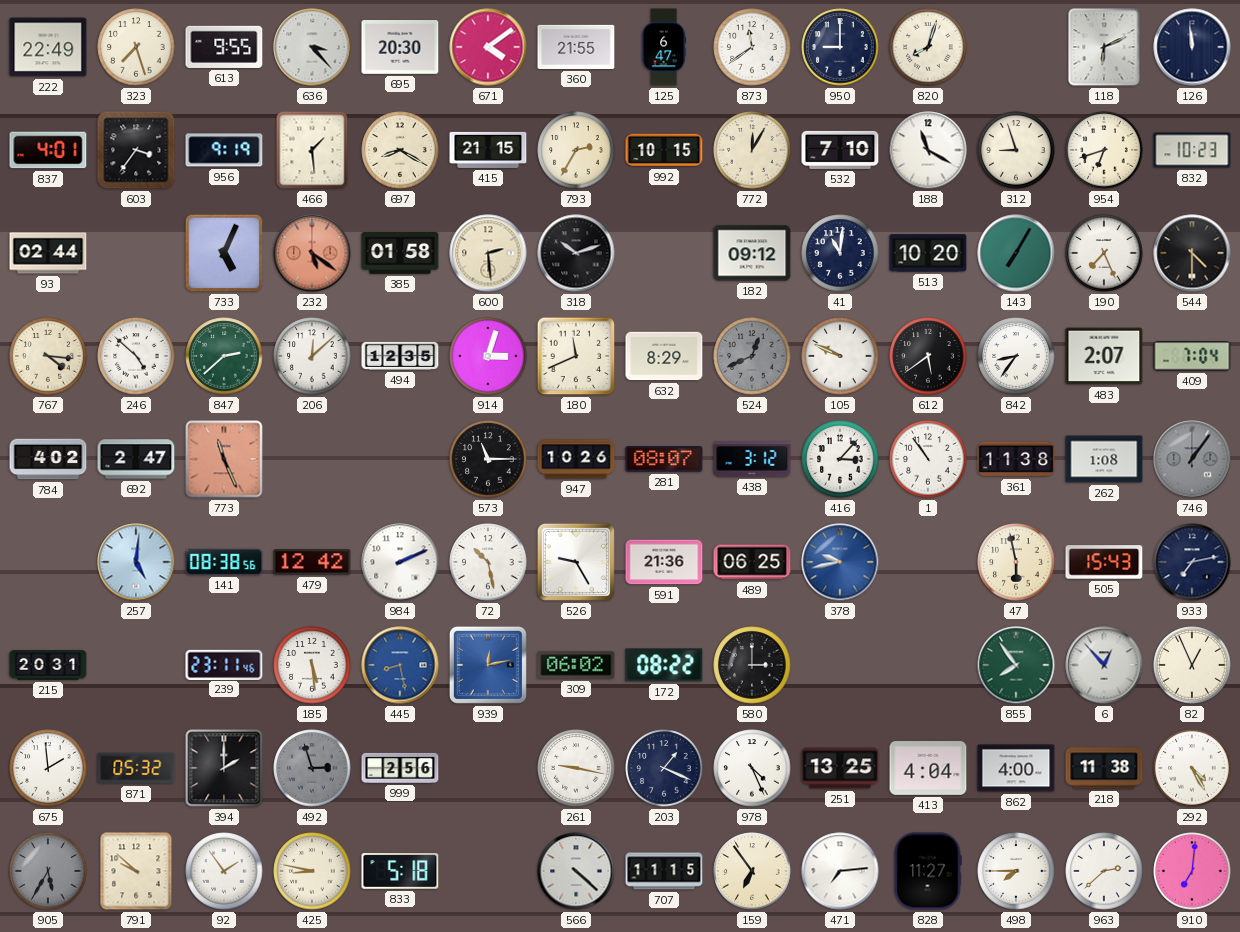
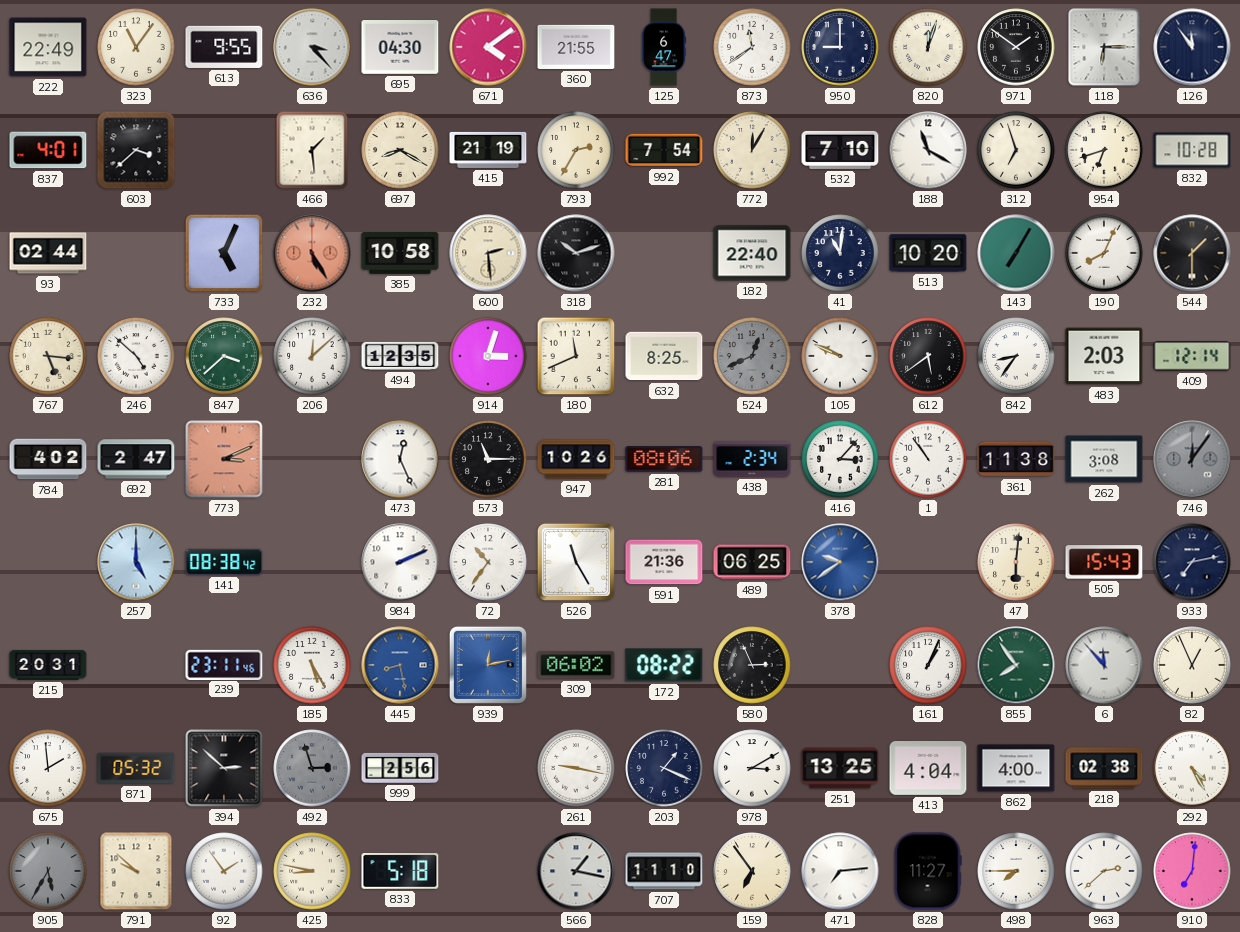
323: 7:27 -> 11:06 (136, 47)
695: 20:30 -> 04:30 (400, 48)
820: 8:03 -> 12:03 (928, 47)
971: none -> 1:51 (1016, 47)
118: 6:11 -> 6:15 (1104, 47)
126: 11:59 -> 11:54 (1192, 47)
603: 3:36 -> 3:38 (136, 150)
956: 9:19 -> none (224, 150)
415: 21:15 -> 21:19 (488, 150)
992: 10:15 -> 7:54 (664, 150)
312: 8:57 -> 6:57 (1016, 150)
832: 10:23 -> 10:28 (1192, 150)
232: 5:21 -> 5:25 (312, 253)
385: 01:58 -> 10:58 (400, 254)
182: 09:12 -> 22:40 (752, 253)
190: 7:26 -> 8:04 (1104, 253)
544: 4:30 -> 1:30 (1192, 253)
767: 4:16 -> 5:16 (48, 356)
847: 2:38 -> 3:38 (224, 356)
632: 8:29 -> 8:25 (664, 356)
483: 2:07 -> 2:03 (1104, 356)
409: 7:04 -> 12:14 (1192, 356)
773: 11:26 -> 3:11 (224, 459)
473: none -> 12:26 (400, 459)
281: 08:07 -> 08:06 (664, 459)
438: 3:12 -> 2:34 (752, 459)
262: 1:08 -> 3:08 (1104, 459)
746: 1:06 -> 12:06 (1192, 459)
257: 5:01 -> 5:00 (136, 562)
141: 08:38:56 -> 08:38:42 (224, 562)
479: 12:42 -> none (312, 562)
72: 10:28 -> 10:36 (488, 562)
526: 9:25 -> 11:25 (576, 562)
378: 9:43 -> 9:39 (840, 562)
47: 5:58 -> 6:01 (1016, 562)
185: 5:29 -> 5:25 (312, 665)
580: 3:00 -> 2:56 (752, 665)
161: none -> 1:04 (928, 665)
6: 12:53 -> 11:53 (1104, 665)
394: 2:00 -> 2:52 (224, 768)
978: 4:26 -> 3:10 (752, 768)
218: 11:38 -> 02:38 (1104, 768)
566: 4:22 -> 1:17 (576, 871)
707: 11:15 -> 11:10 (664, 871)
